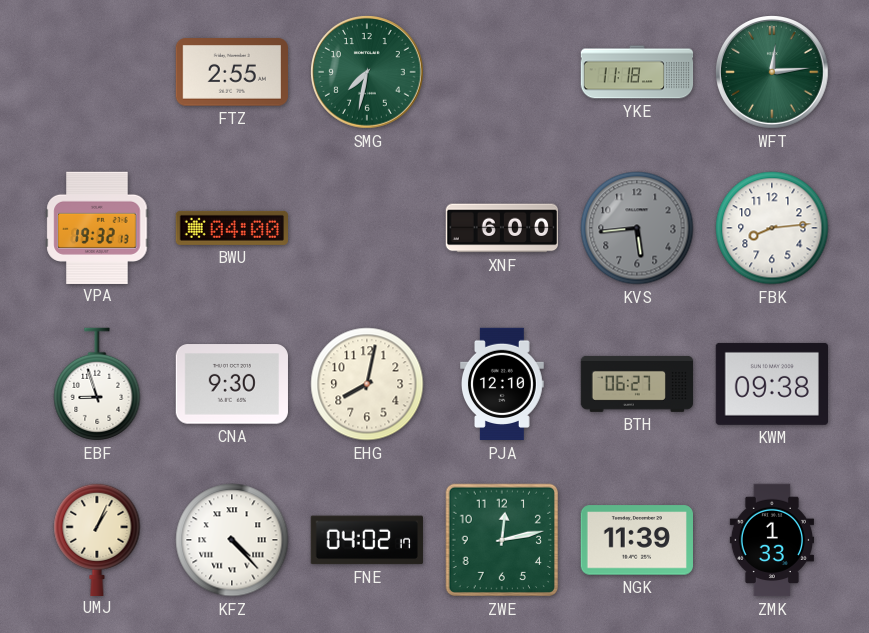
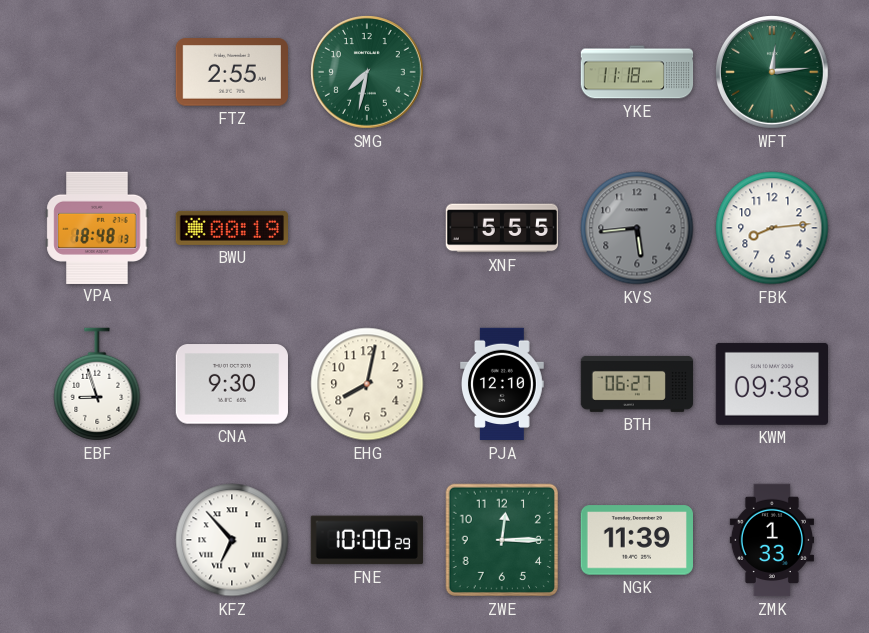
VPA: 19:32 -> 18:48 (97, 227)
BWU: 04:00 -> 00:19 (231, 228)
XNF: 6:00 -> 5:55 (502, 228)
UMJ: 1:04 -> none (97, 539)
KFZ: 4:23 -> 6:53 (232, 540)
FNE: 04:02 -> 10:00 (367, 540)
ZWE: 12:13 -> 12:15 (502, 540)
